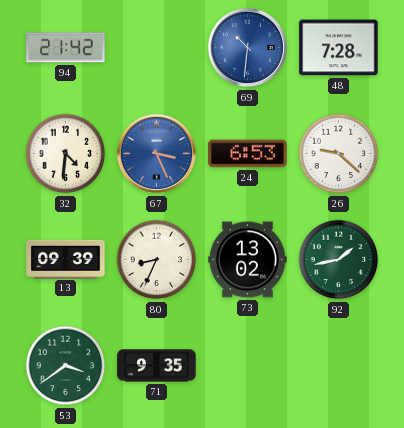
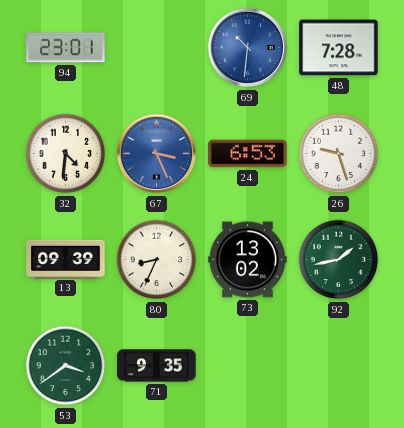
94: 21:42 -> 23:01 (66, 48)
26: 9:22 -> 9:27 (339, 154)
